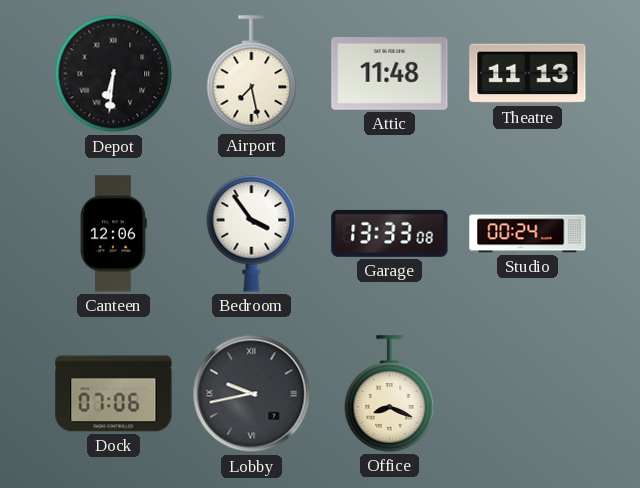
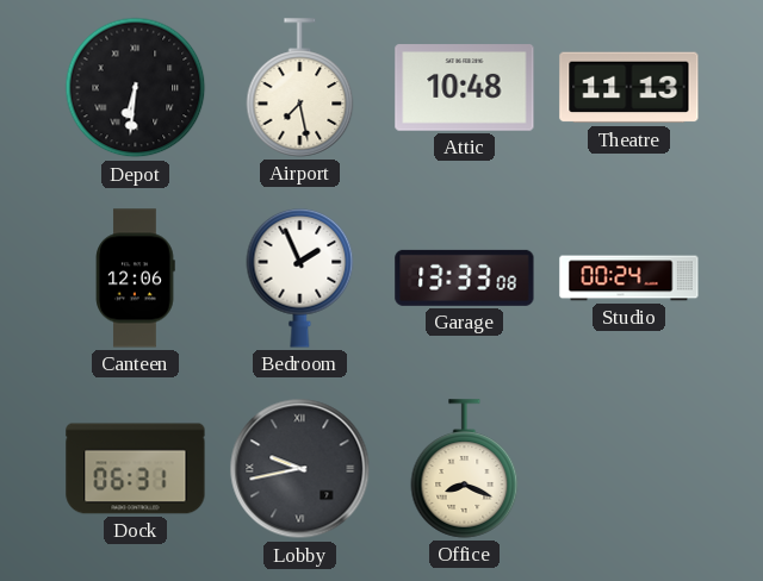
Attic: 11:48 -> 10:48 (465, 88)
Bedroom: 3:54 -> 1:56 (300, 277)
Dock: 07:06 -> 06:31 (136, 469)
